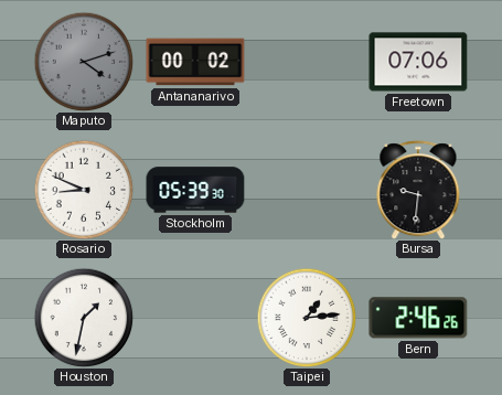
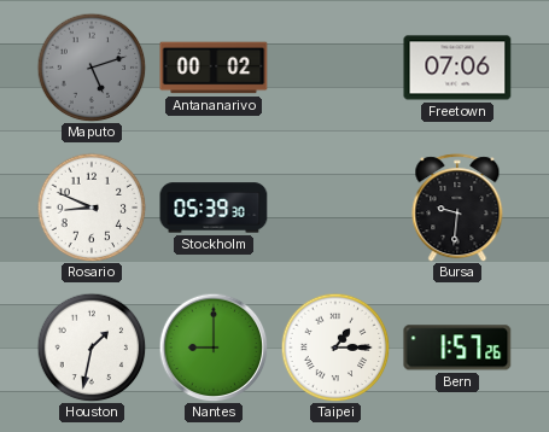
Maputo: 4:12 -> 5:12 (92, 68)
Nantes: none -> 9:00 (214, 348)
Taipei: 1:14 -> 1:15 (335, 348)
Bern: 2:46 -> 1:57 (457, 348)
